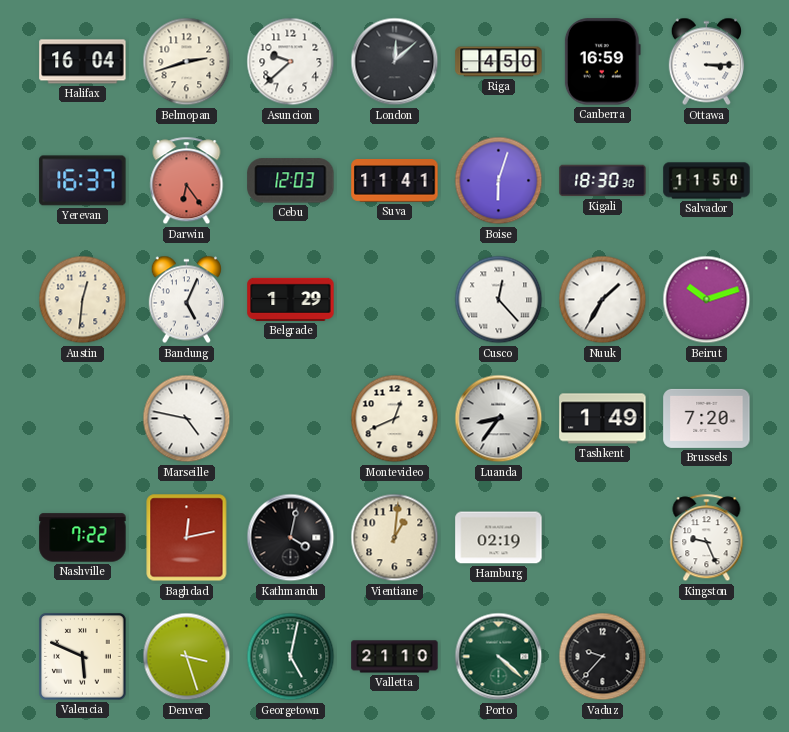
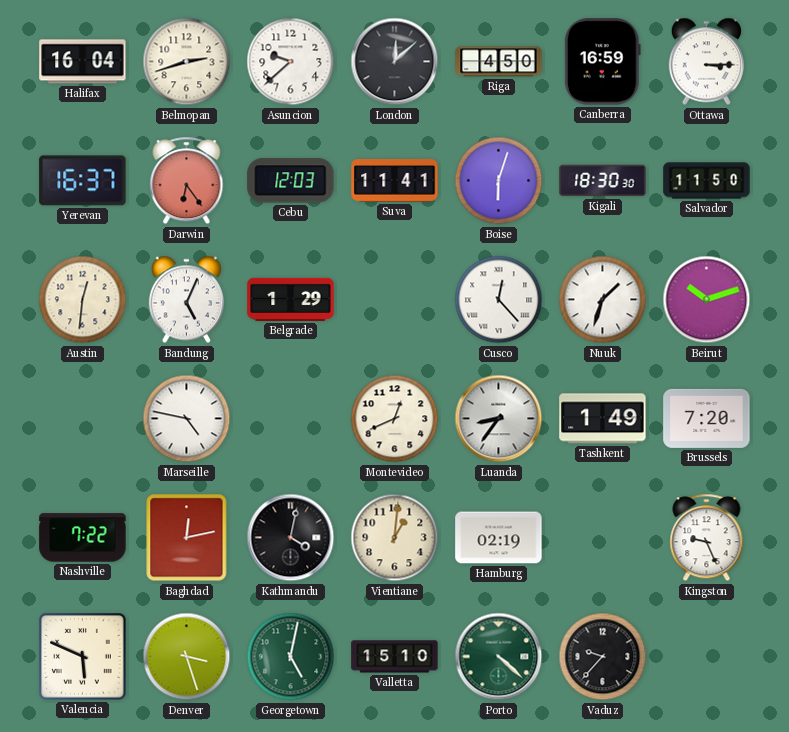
Nuuk: 1:35 -> 1:33 (603, 300)
Valletta: 21:10 -> 15:10 (395, 657)
